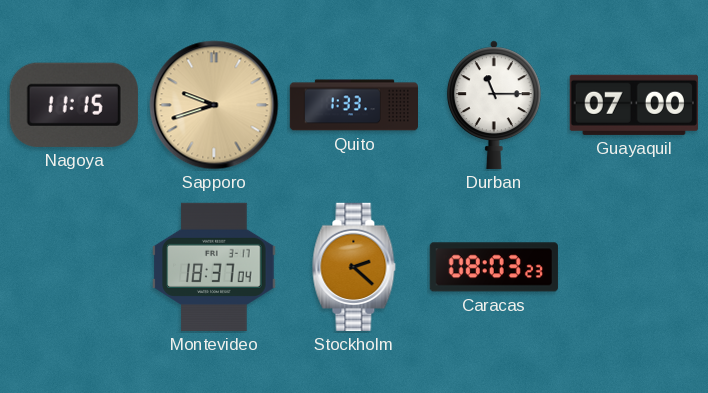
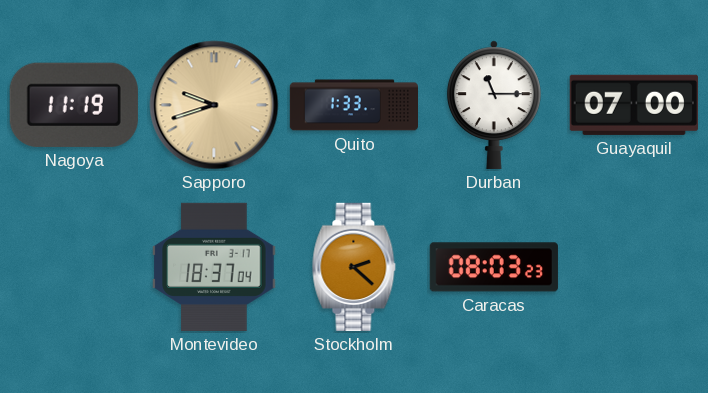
Nagoya: 11:15 -> 11:19 (74, 105)
